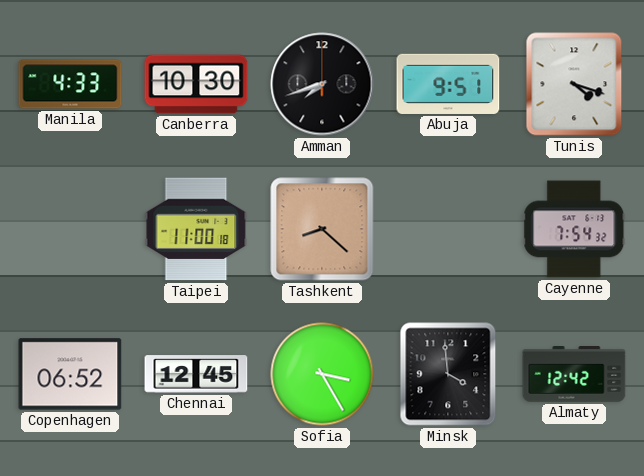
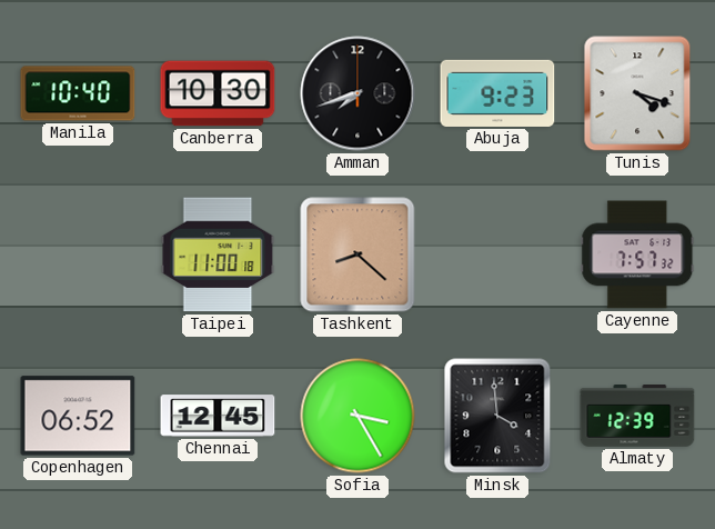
Manila: 4:33 -> 10:40 (78, 93)
Abuja: 9:51 -> 9:23 (497, 93)
Cayenne: 7:54 -> 7:57 (637, 254)
Almaty: 12:42 -> 12:39 (637, 417)
